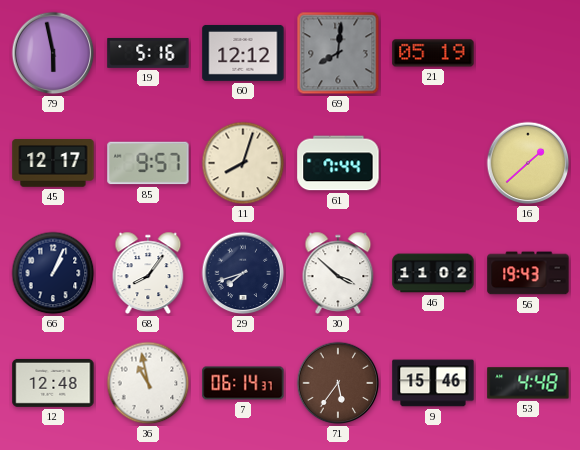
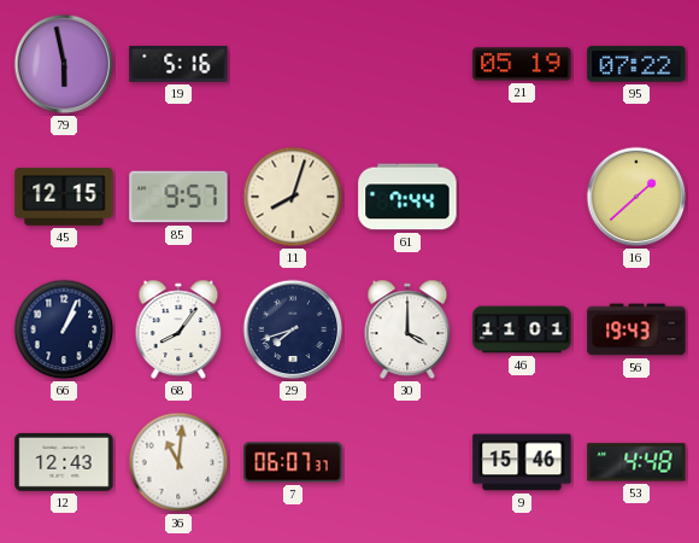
60: 12:12 -> none (243, 53)
69: 8:01 -> none (338, 53)
95: none -> 07:22 (636, 64)
45: 12:17 -> 12:15 (64, 197)
30: 3:52 -> 4:00 (407, 329)
46: 11:02 -> 11:01 (522, 329)
12: 12:48 -> 12:43 (64, 462)
36: 10:58 -> 11:01 (178, 462)
7: 06:14 -> 06:07 (293, 462)
71: 5:36 -> none (338, 383)
